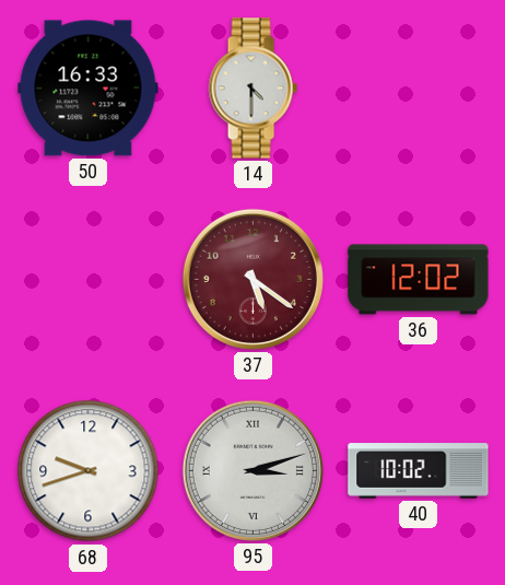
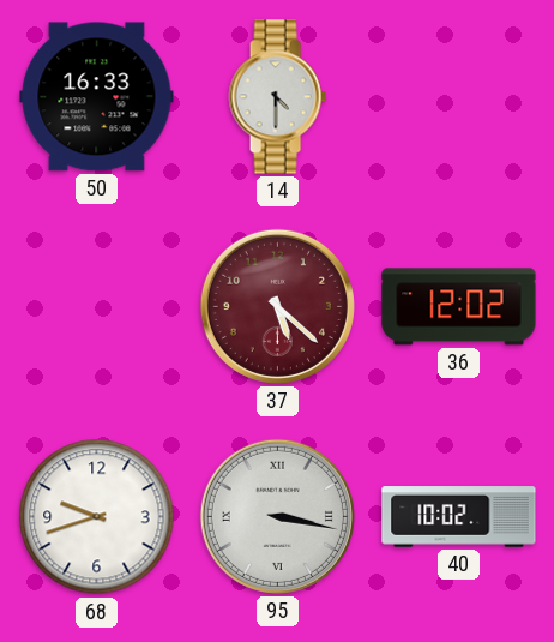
37: 5:21 -> 5:22 (277, 306)
95: 3:12 -> 3:17 (277, 516)
